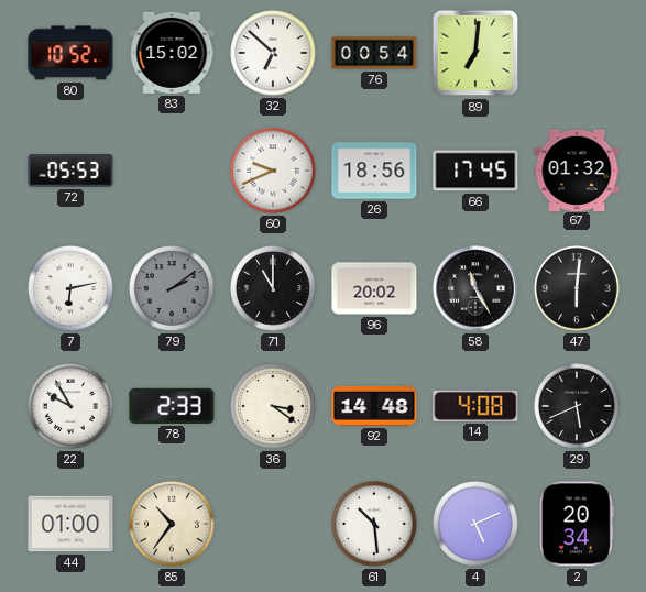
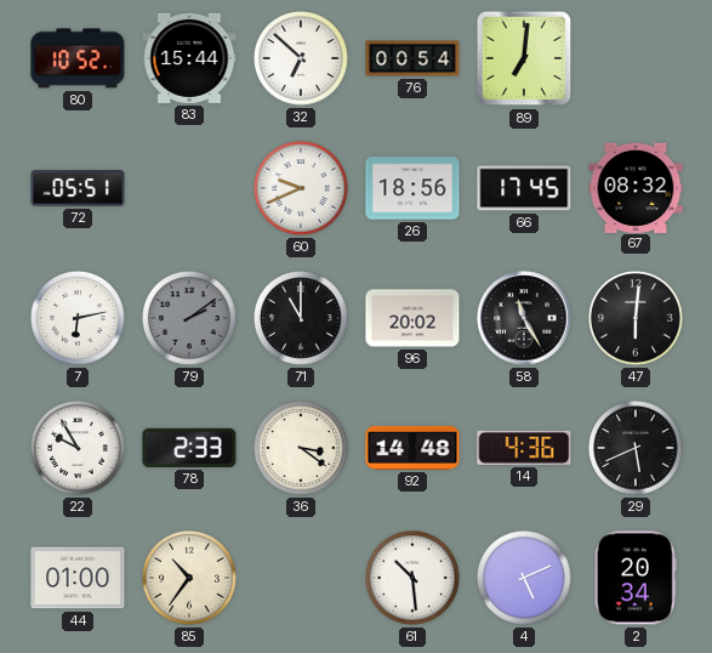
83: 15:02 -> 15:44 (189, 58)
72: 05:53 -> 05:51 (78, 188)
67: 01:32 -> 08:32 (636, 187)
14: 4:08 -> 4:36 (524, 448)
